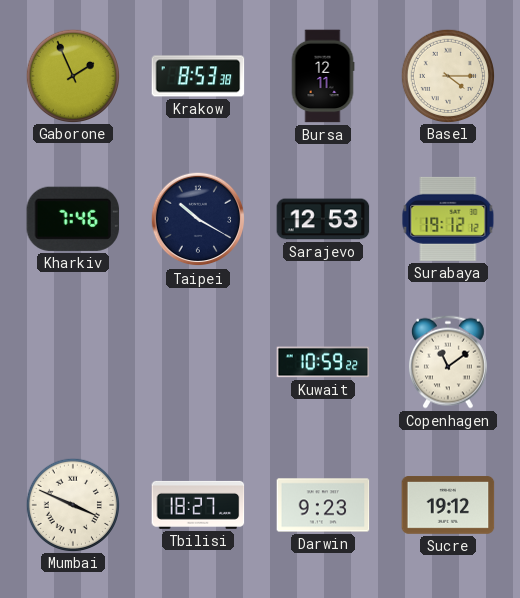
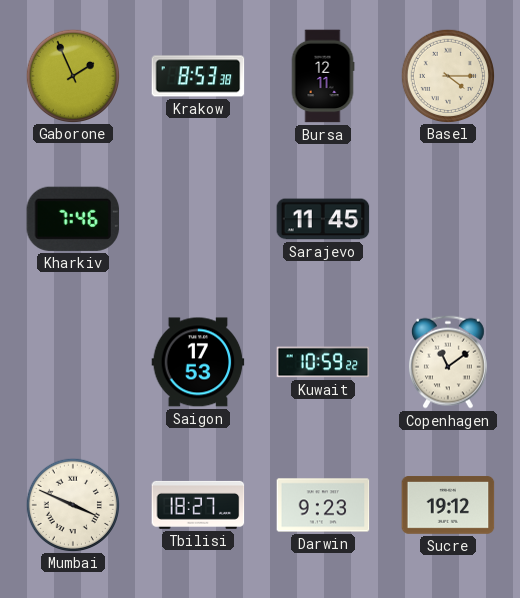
Taipei: 10:20 -> none (198, 219)
Sarajevo: 12:53 -> 11:45 (323, 219)
Surabaya: 19:12 -> none (448, 219)
Saigon: none -> 17:53 (198, 362)
